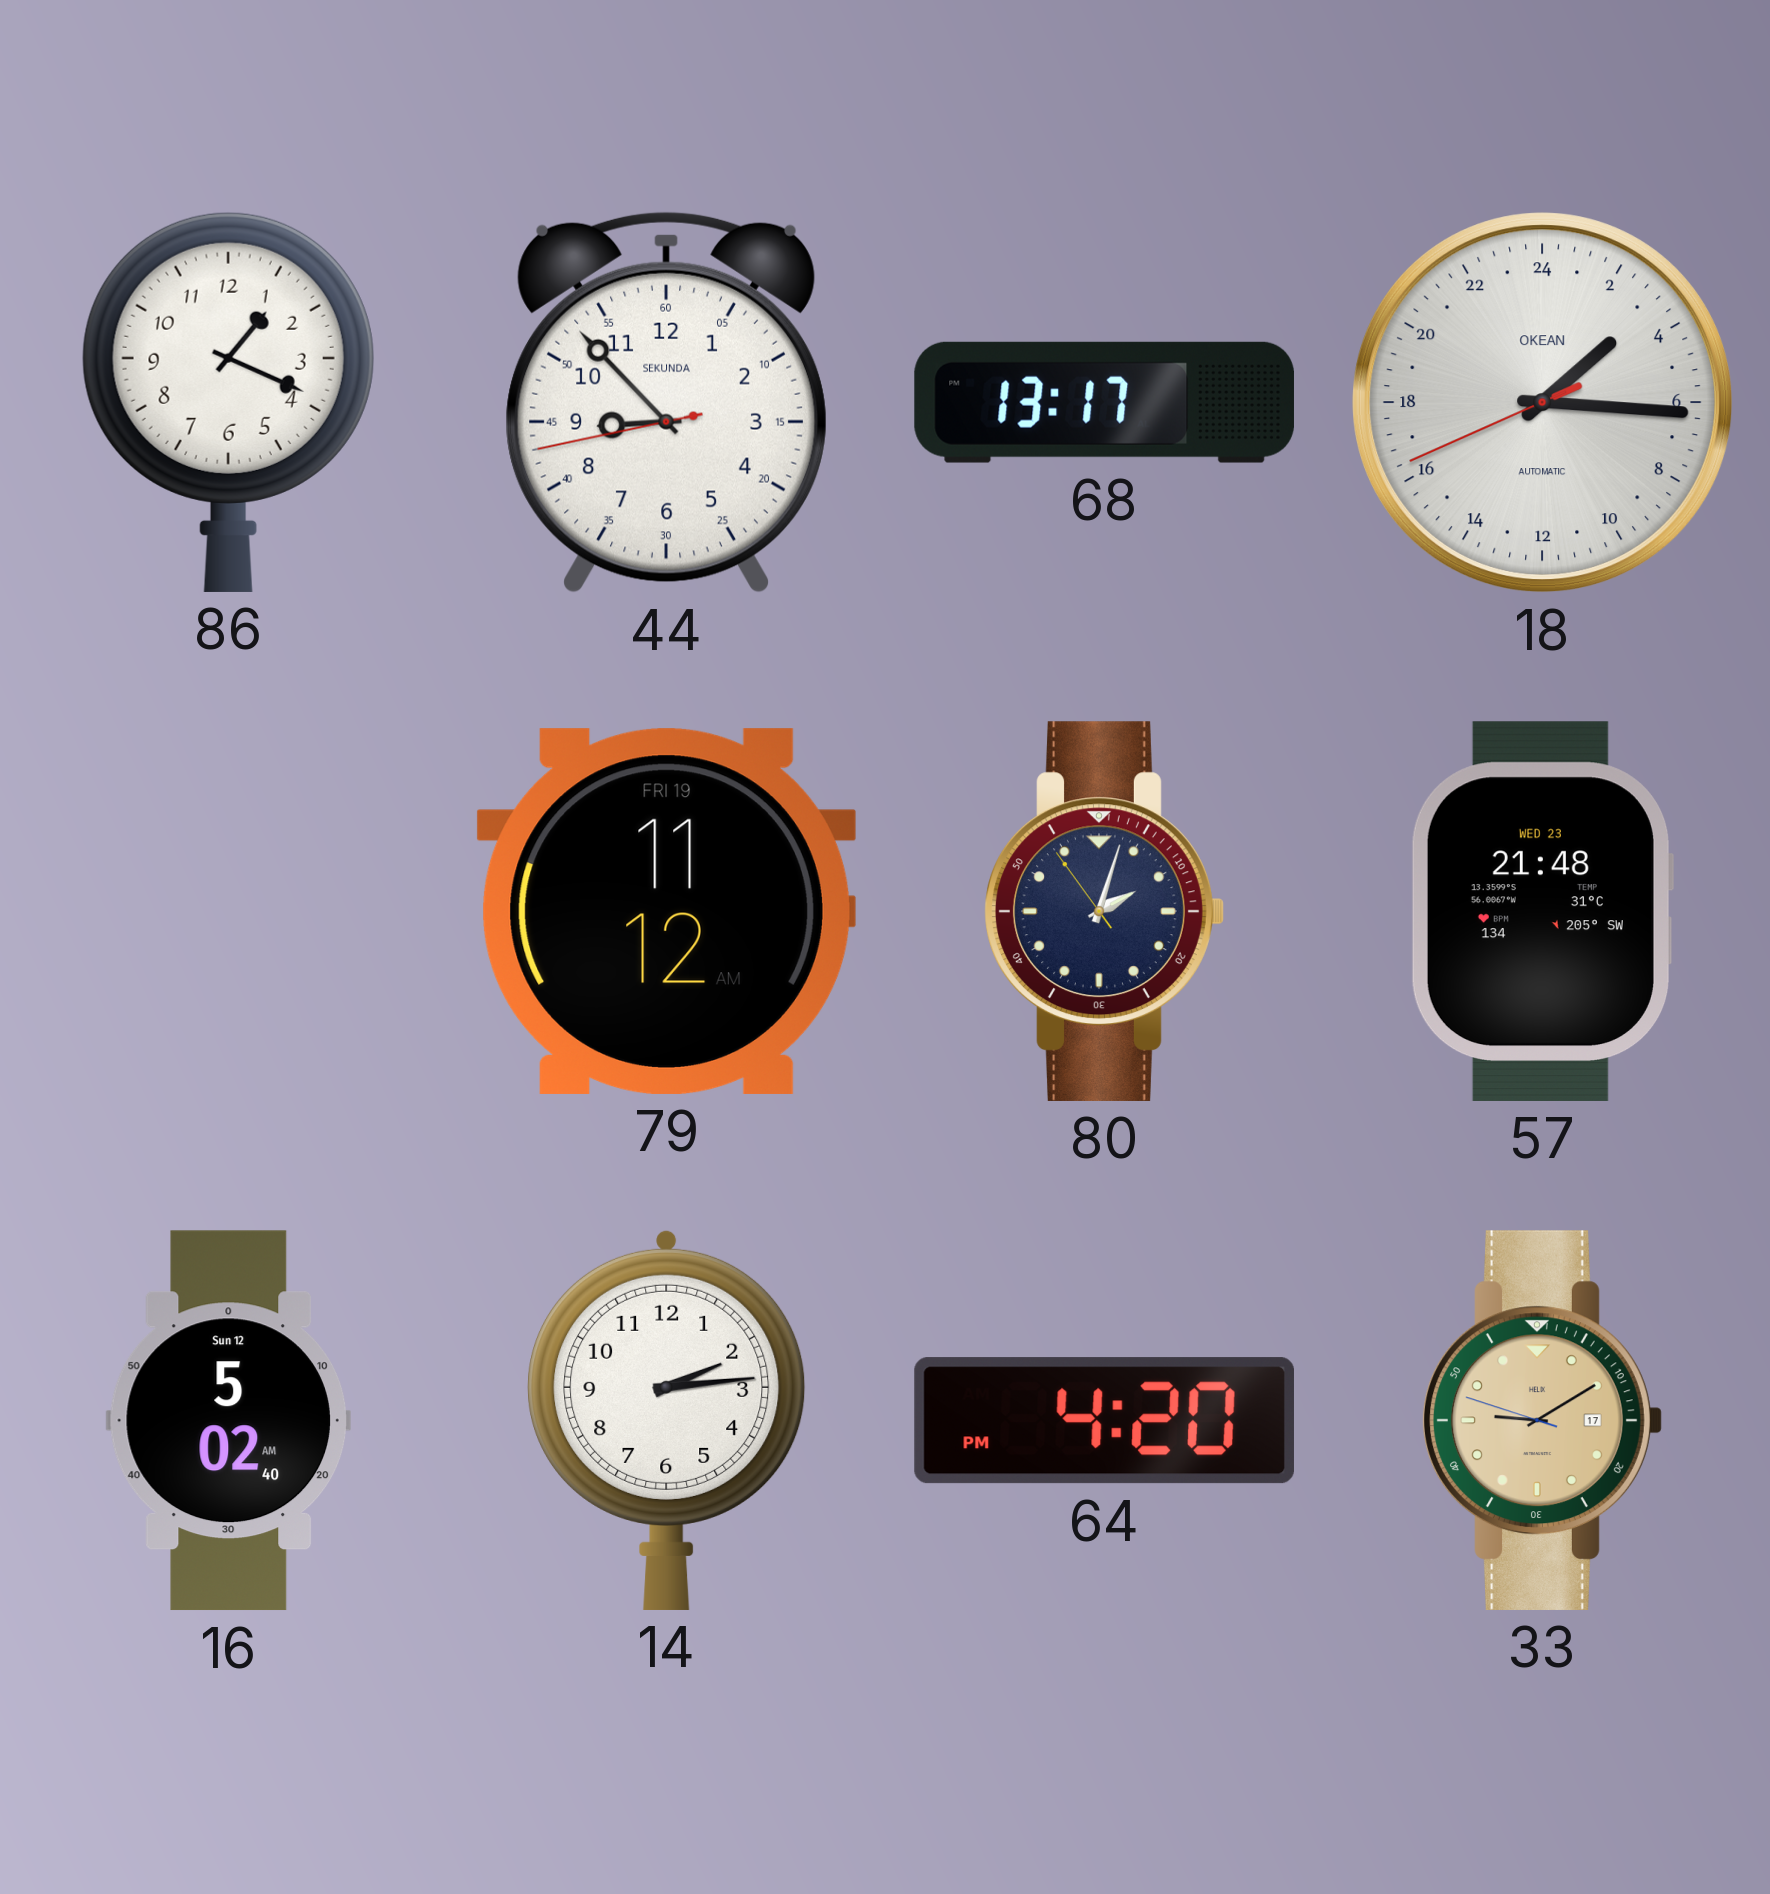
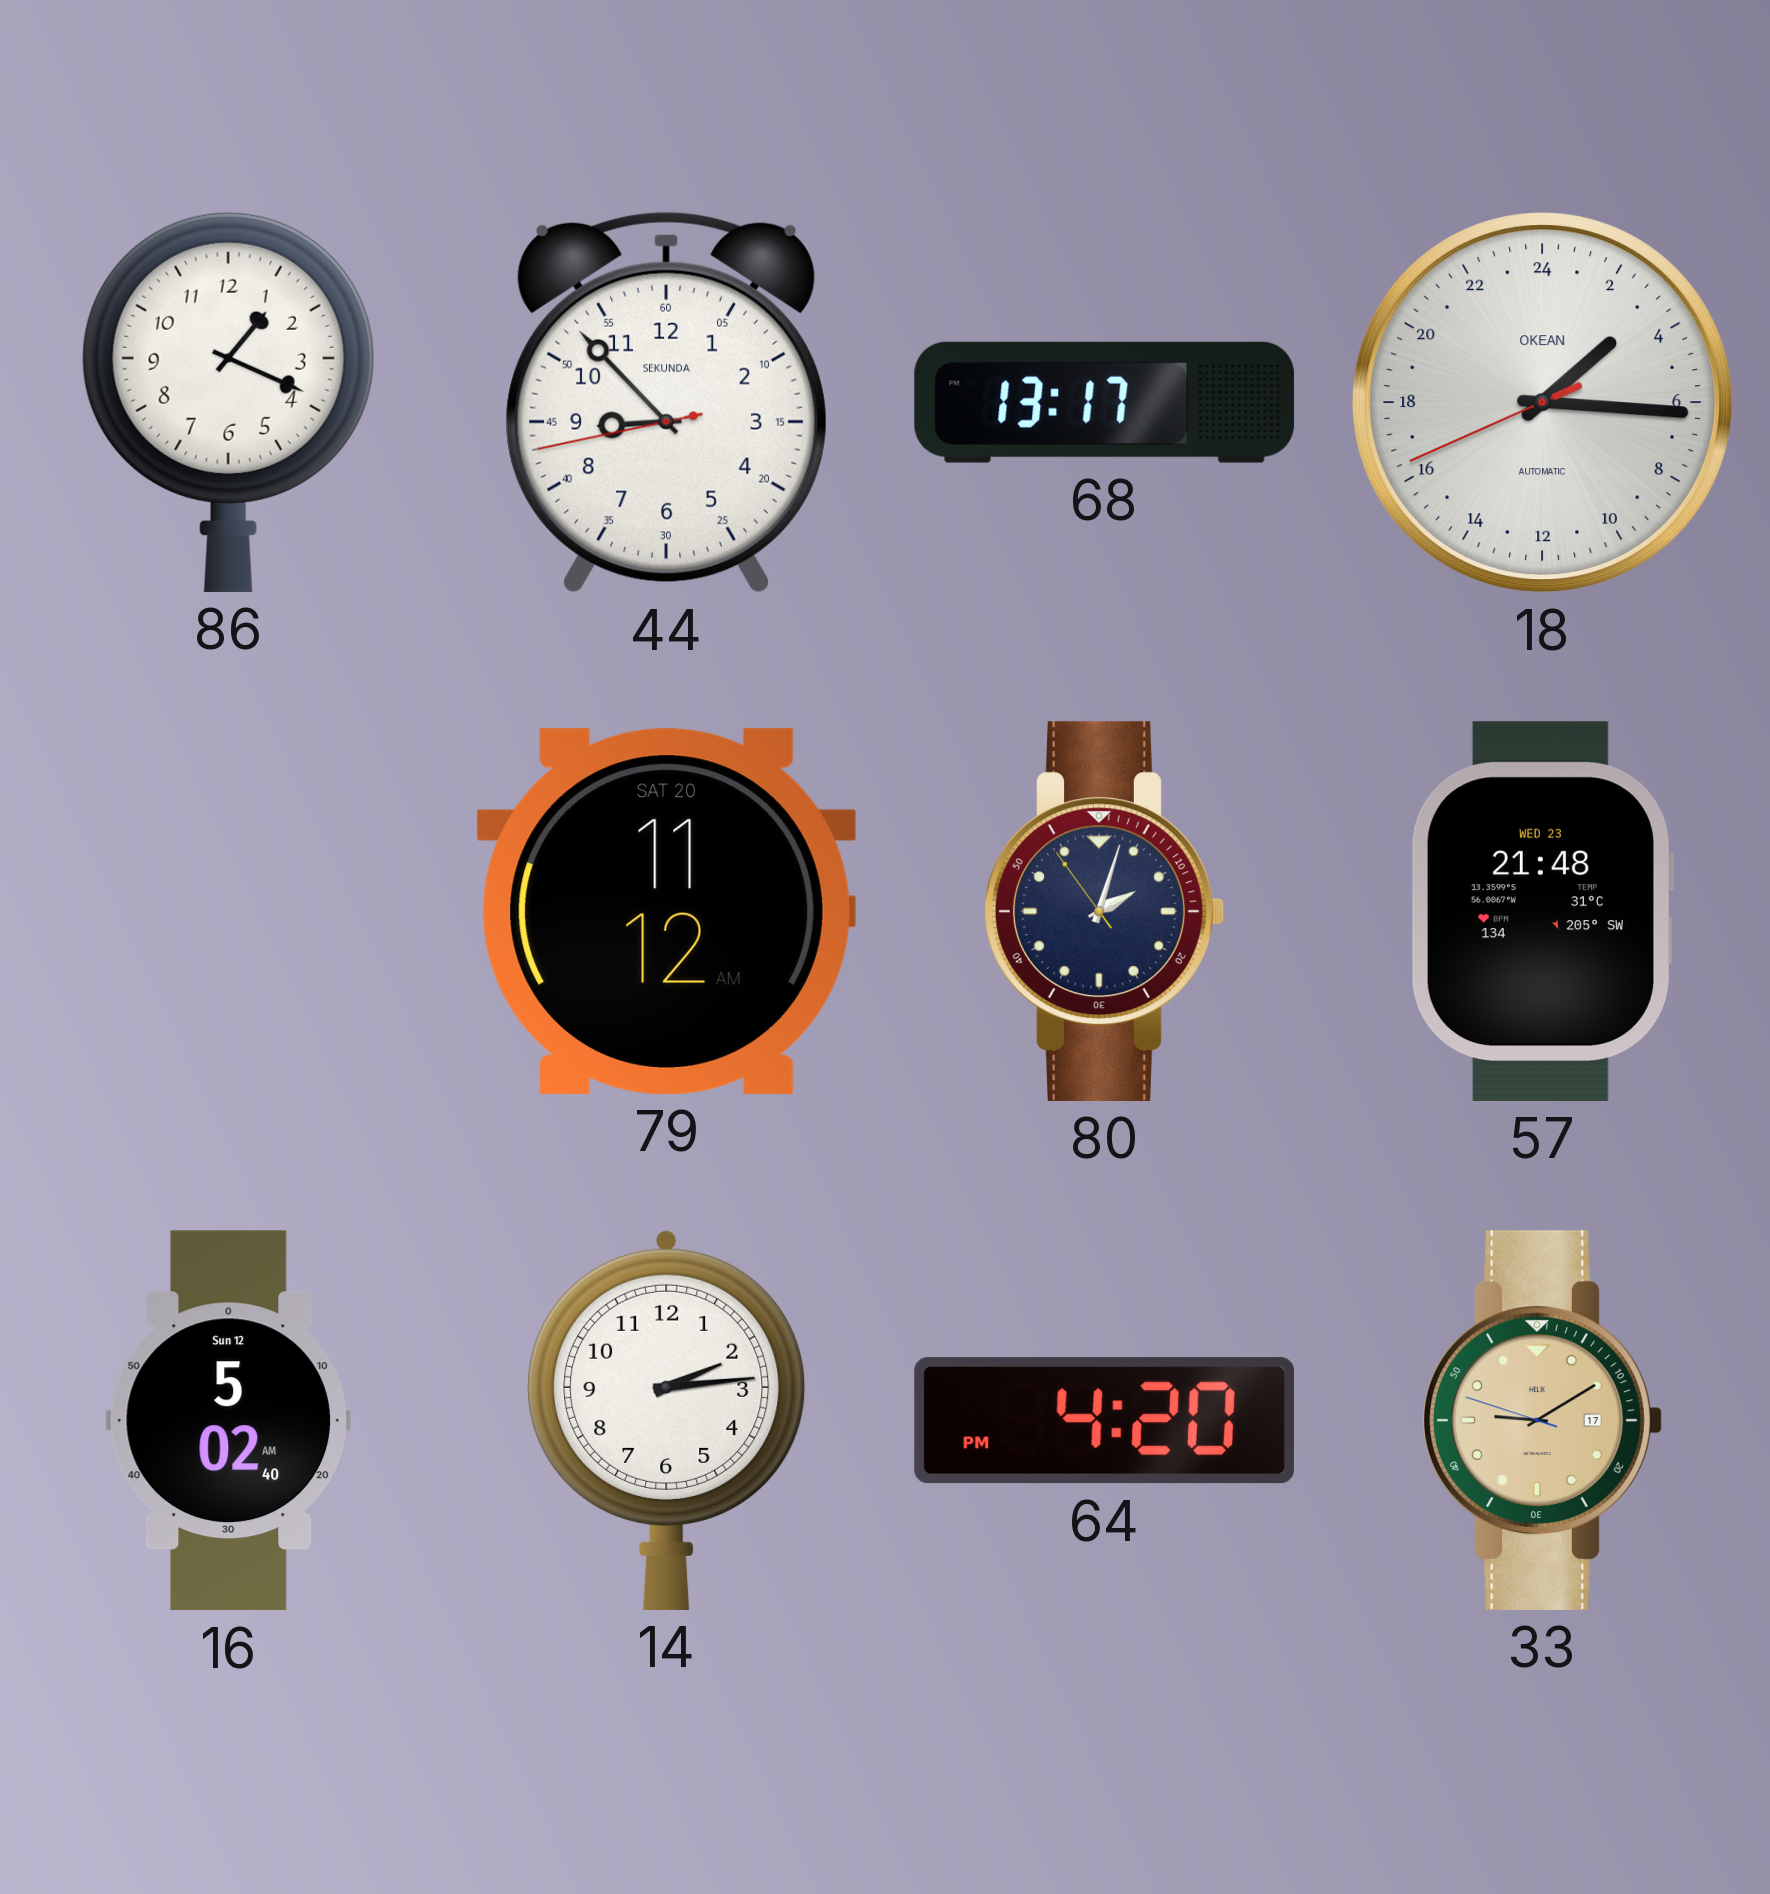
79 date: FRI 19 -> SAT 20 (666, 911)
